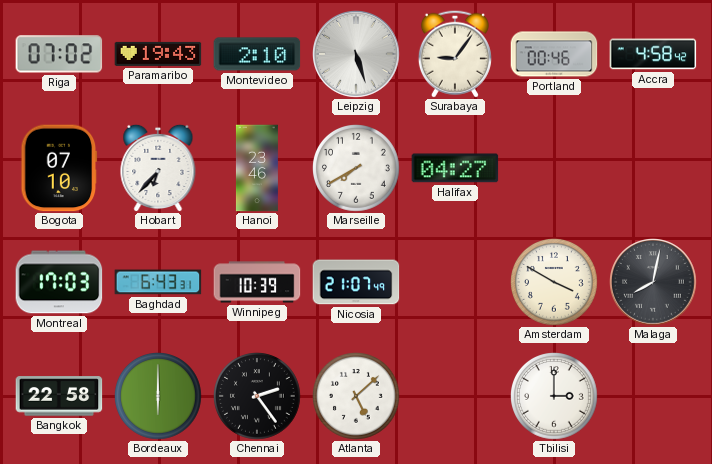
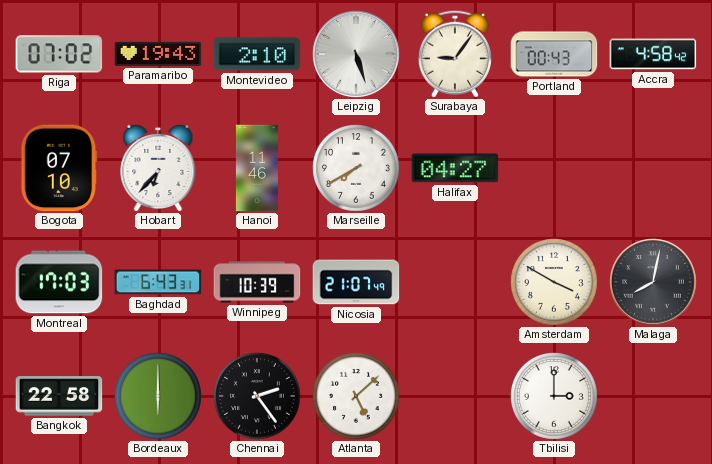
Portland: 00:46 -> 00:43 (554, 54)
Hanoi: 23:46 -> 11:46 (257, 168)
